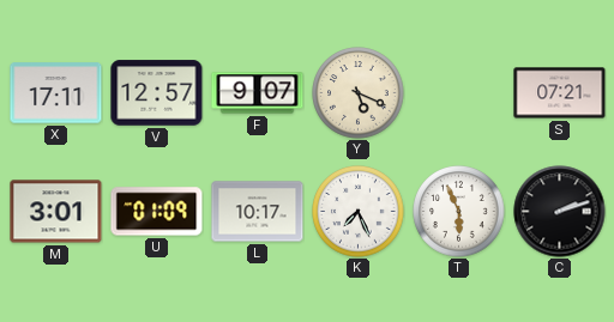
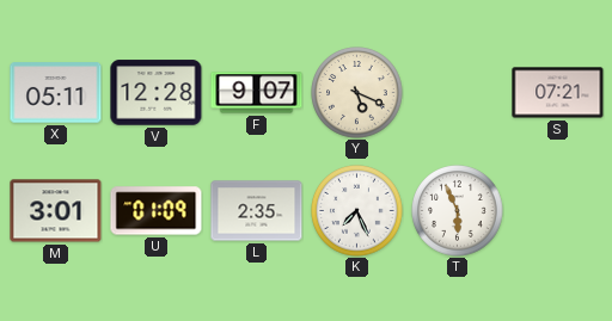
X: 17:11 -> 05:11 (56, 93)
V: 12:57 -> 12:28 (157, 93)
L: 10:17 -> 2:35 (257, 211)
C: 2:12 -> none (560, 212)
